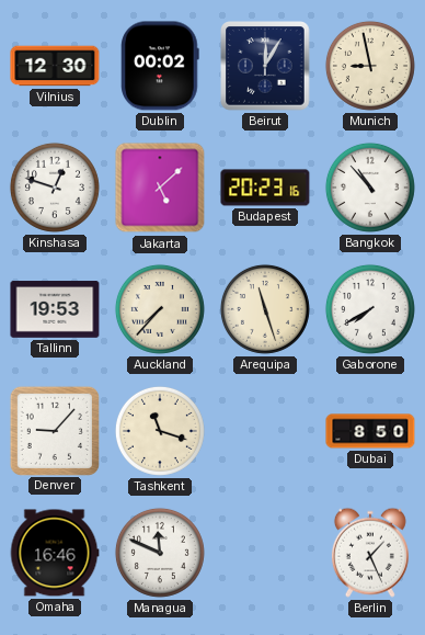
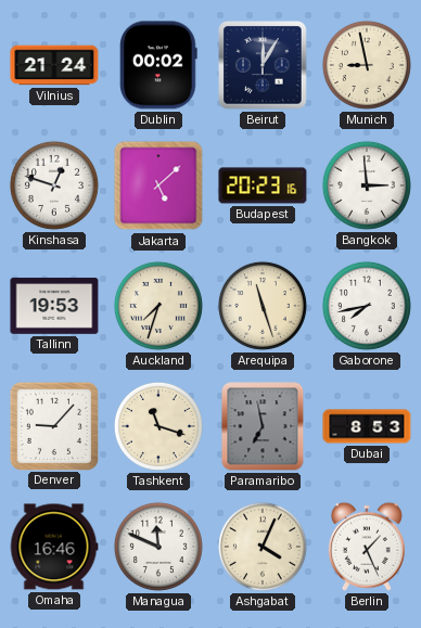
Vilnius: 12:30 -> 21:24 (54, 65)
Bangkok: 10:53 -> 2:59 (367, 185)
Auckland: 7:37 -> 7:33 (158, 306)
Gaborone: 7:40 -> 7:43 (367, 306)
Paramaribo: none -> 6:58 (263, 426)
Dubai: 8:50 -> 8:53 (367, 426)
Ashgabat: none -> 4:04 (263, 547)
